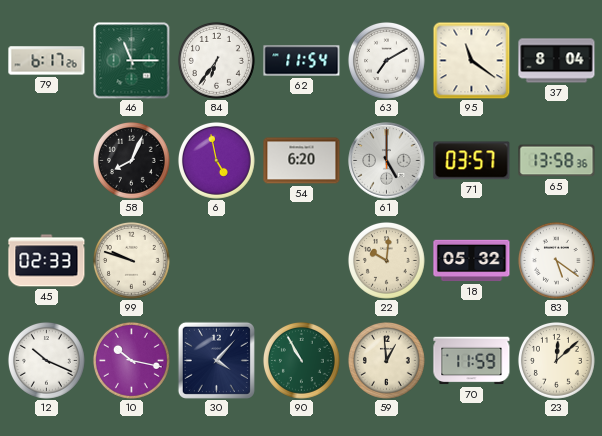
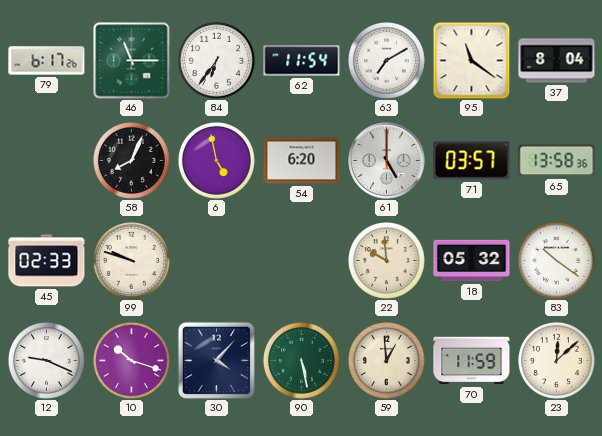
22: 10:01 -> 9:59 (386, 260)
83: 5:21 -> 10:21 (556, 260)
12: 10:19 -> 9:19 (46, 360)
10: 10:17 -> 10:18 (131, 360)
90: 10:55 -> 5:28 (301, 360)
